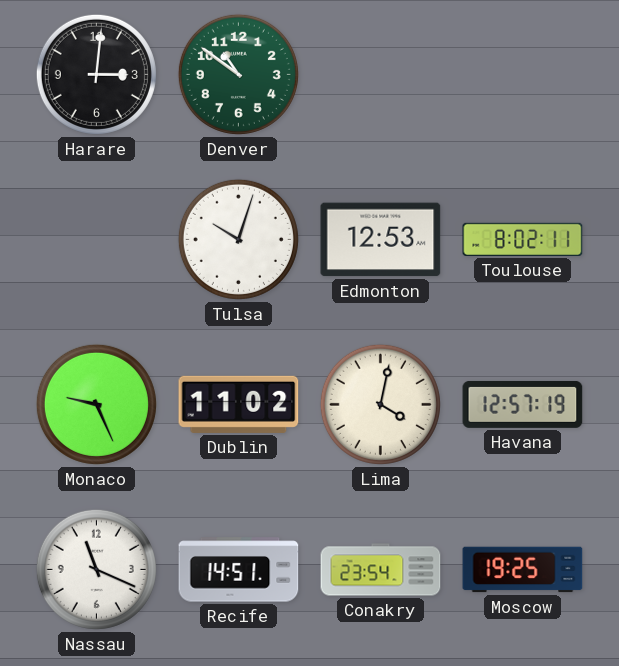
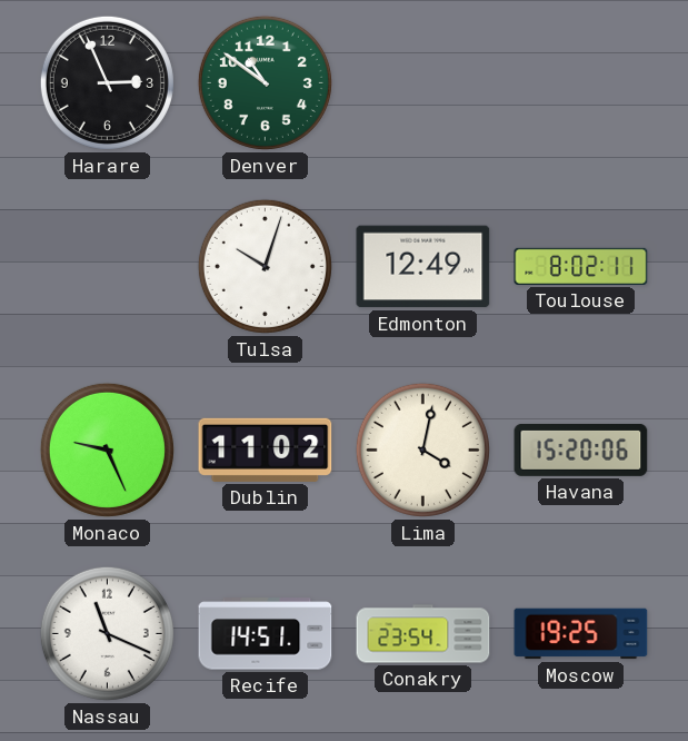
Harare: 3:01 -> 2:56 (107, 82)
Edmonton: 12:53 -> 12:49 (423, 267)
Havana: 12:57 -> 15:20 (581, 449)
